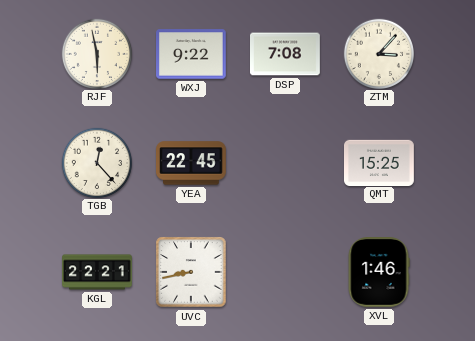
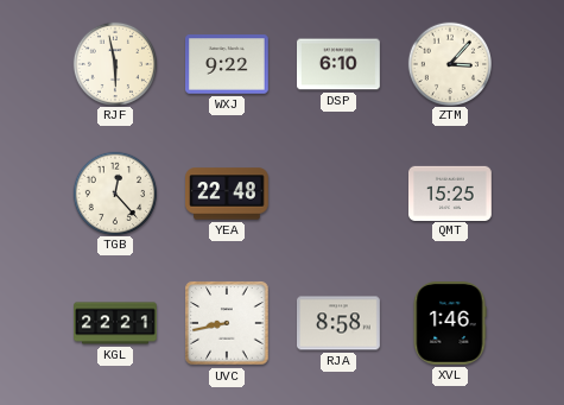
DSP: 7:08 -> 6:10 (338, 64)
YEA: 22:45 -> 22:48 (228, 194)
RJA: none -> 8:58 (340, 323)
